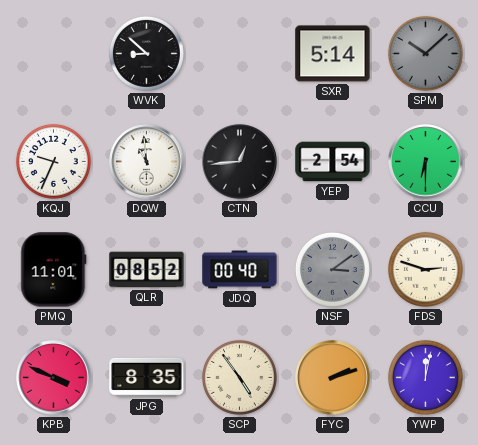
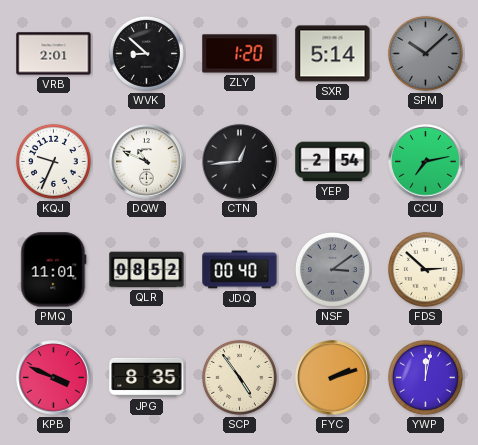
VRB: none -> 2:01 (54, 54)
ZLY: none -> 1:20 (240, 54)
DQW: 10:59 -> 10:49 (147, 162)
CCU: 6:30 -> 7:13 (426, 162)
FDS: 2:48 -> 2:52 (425, 269)
